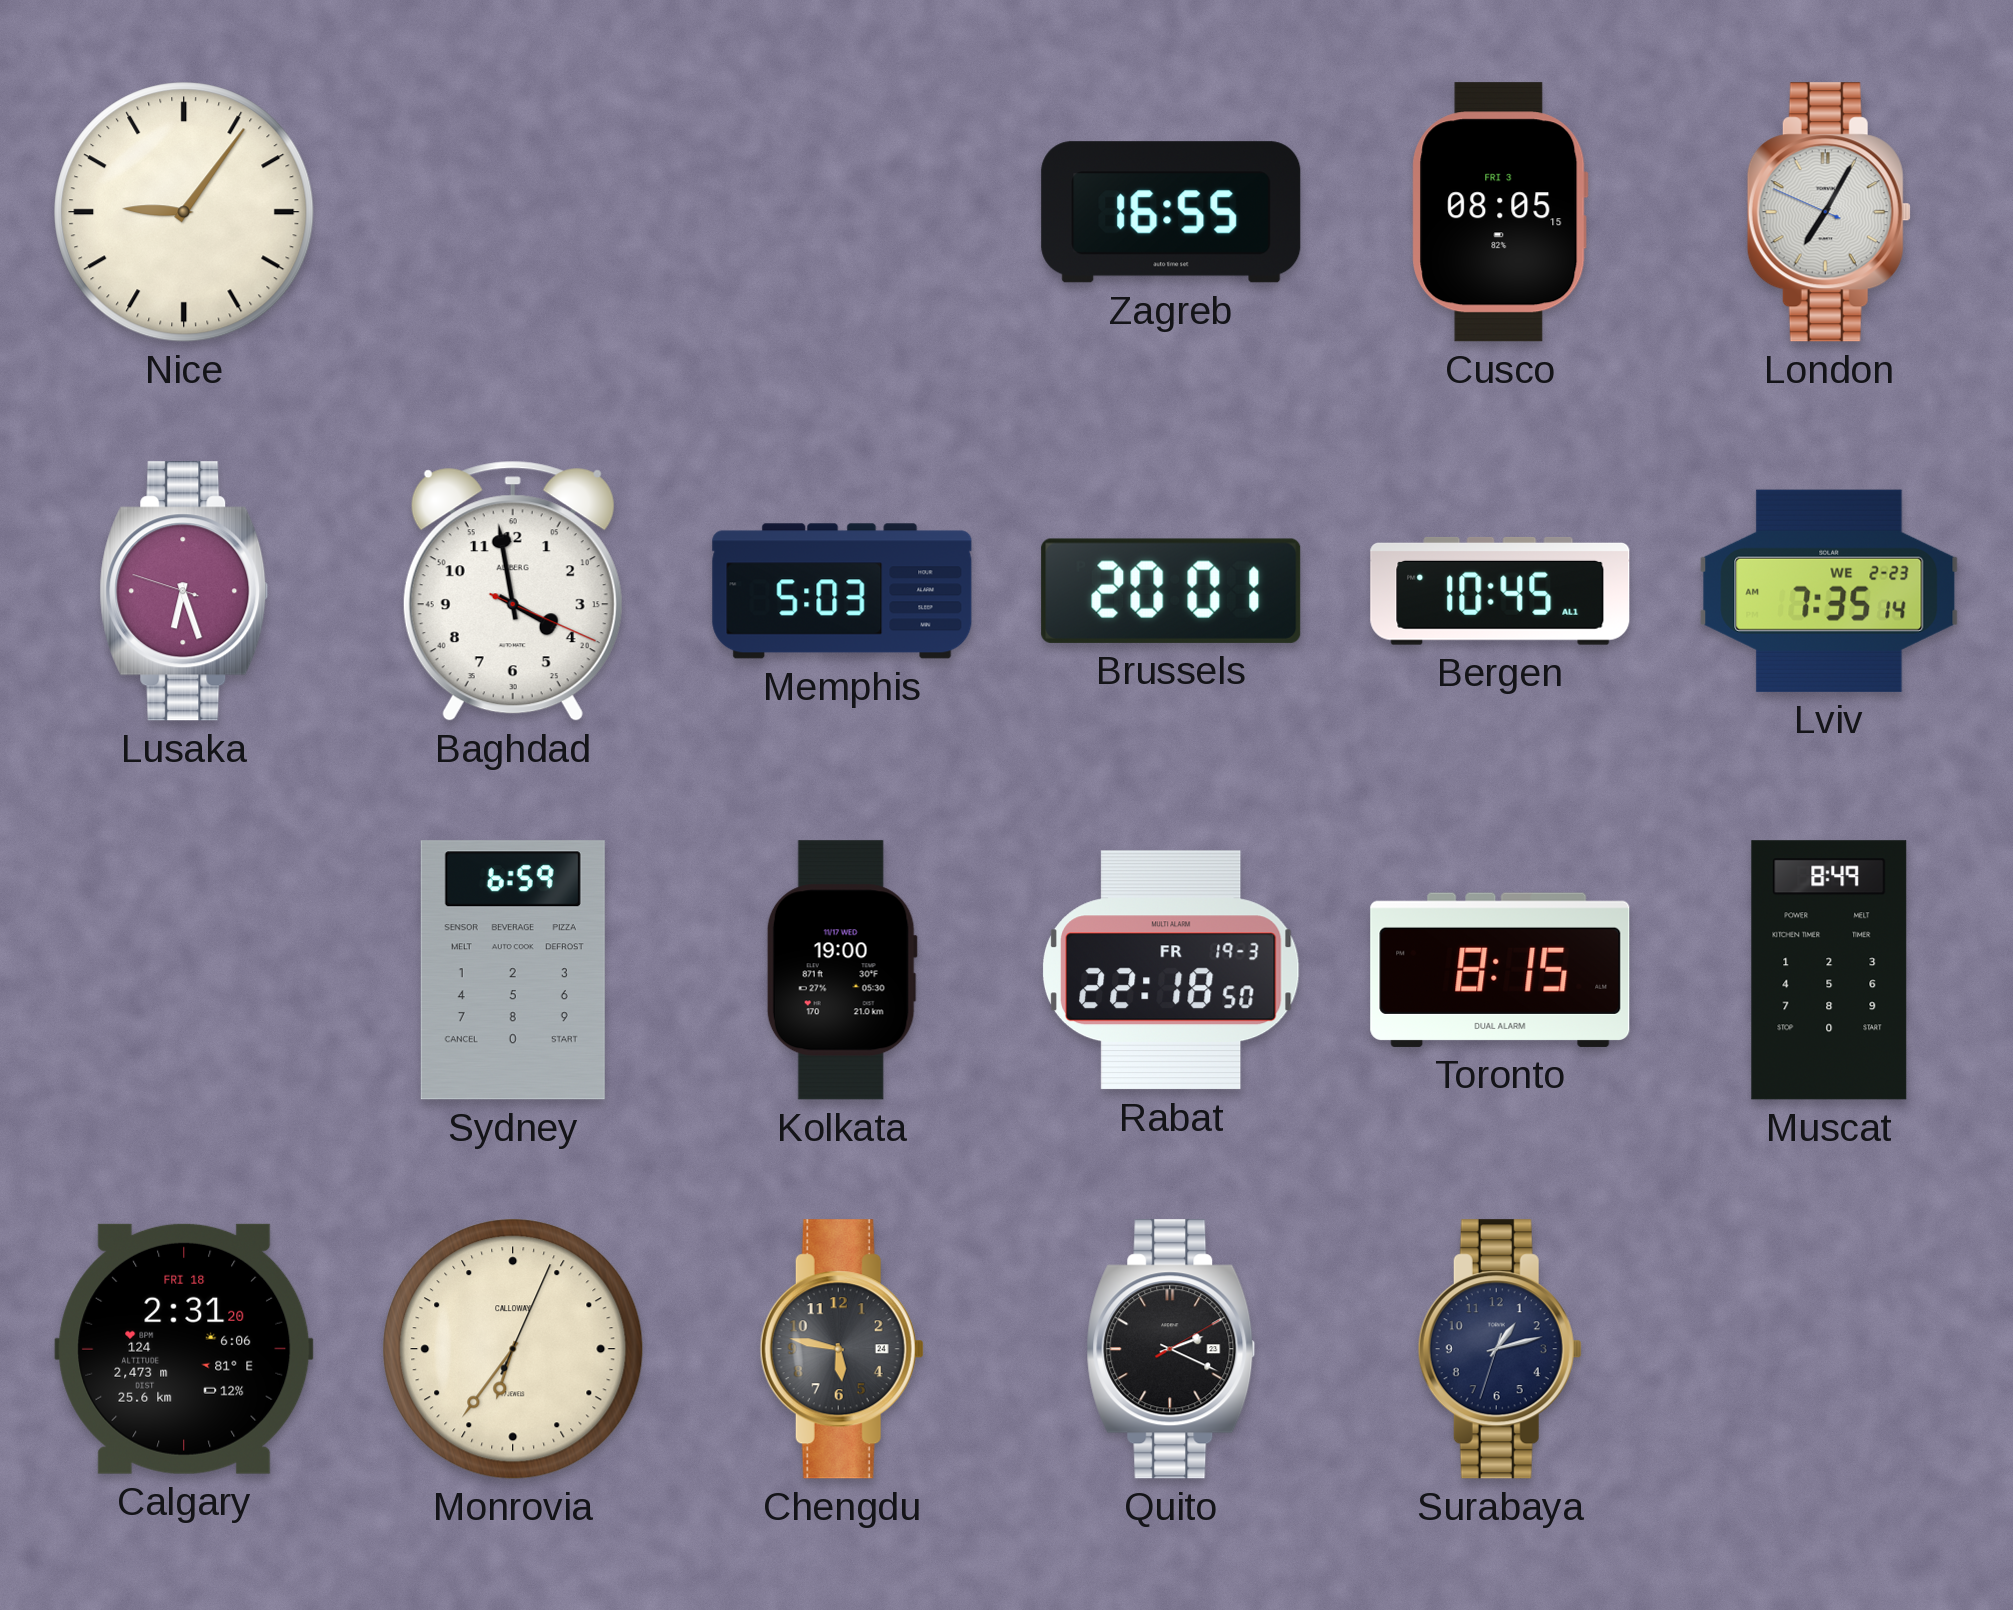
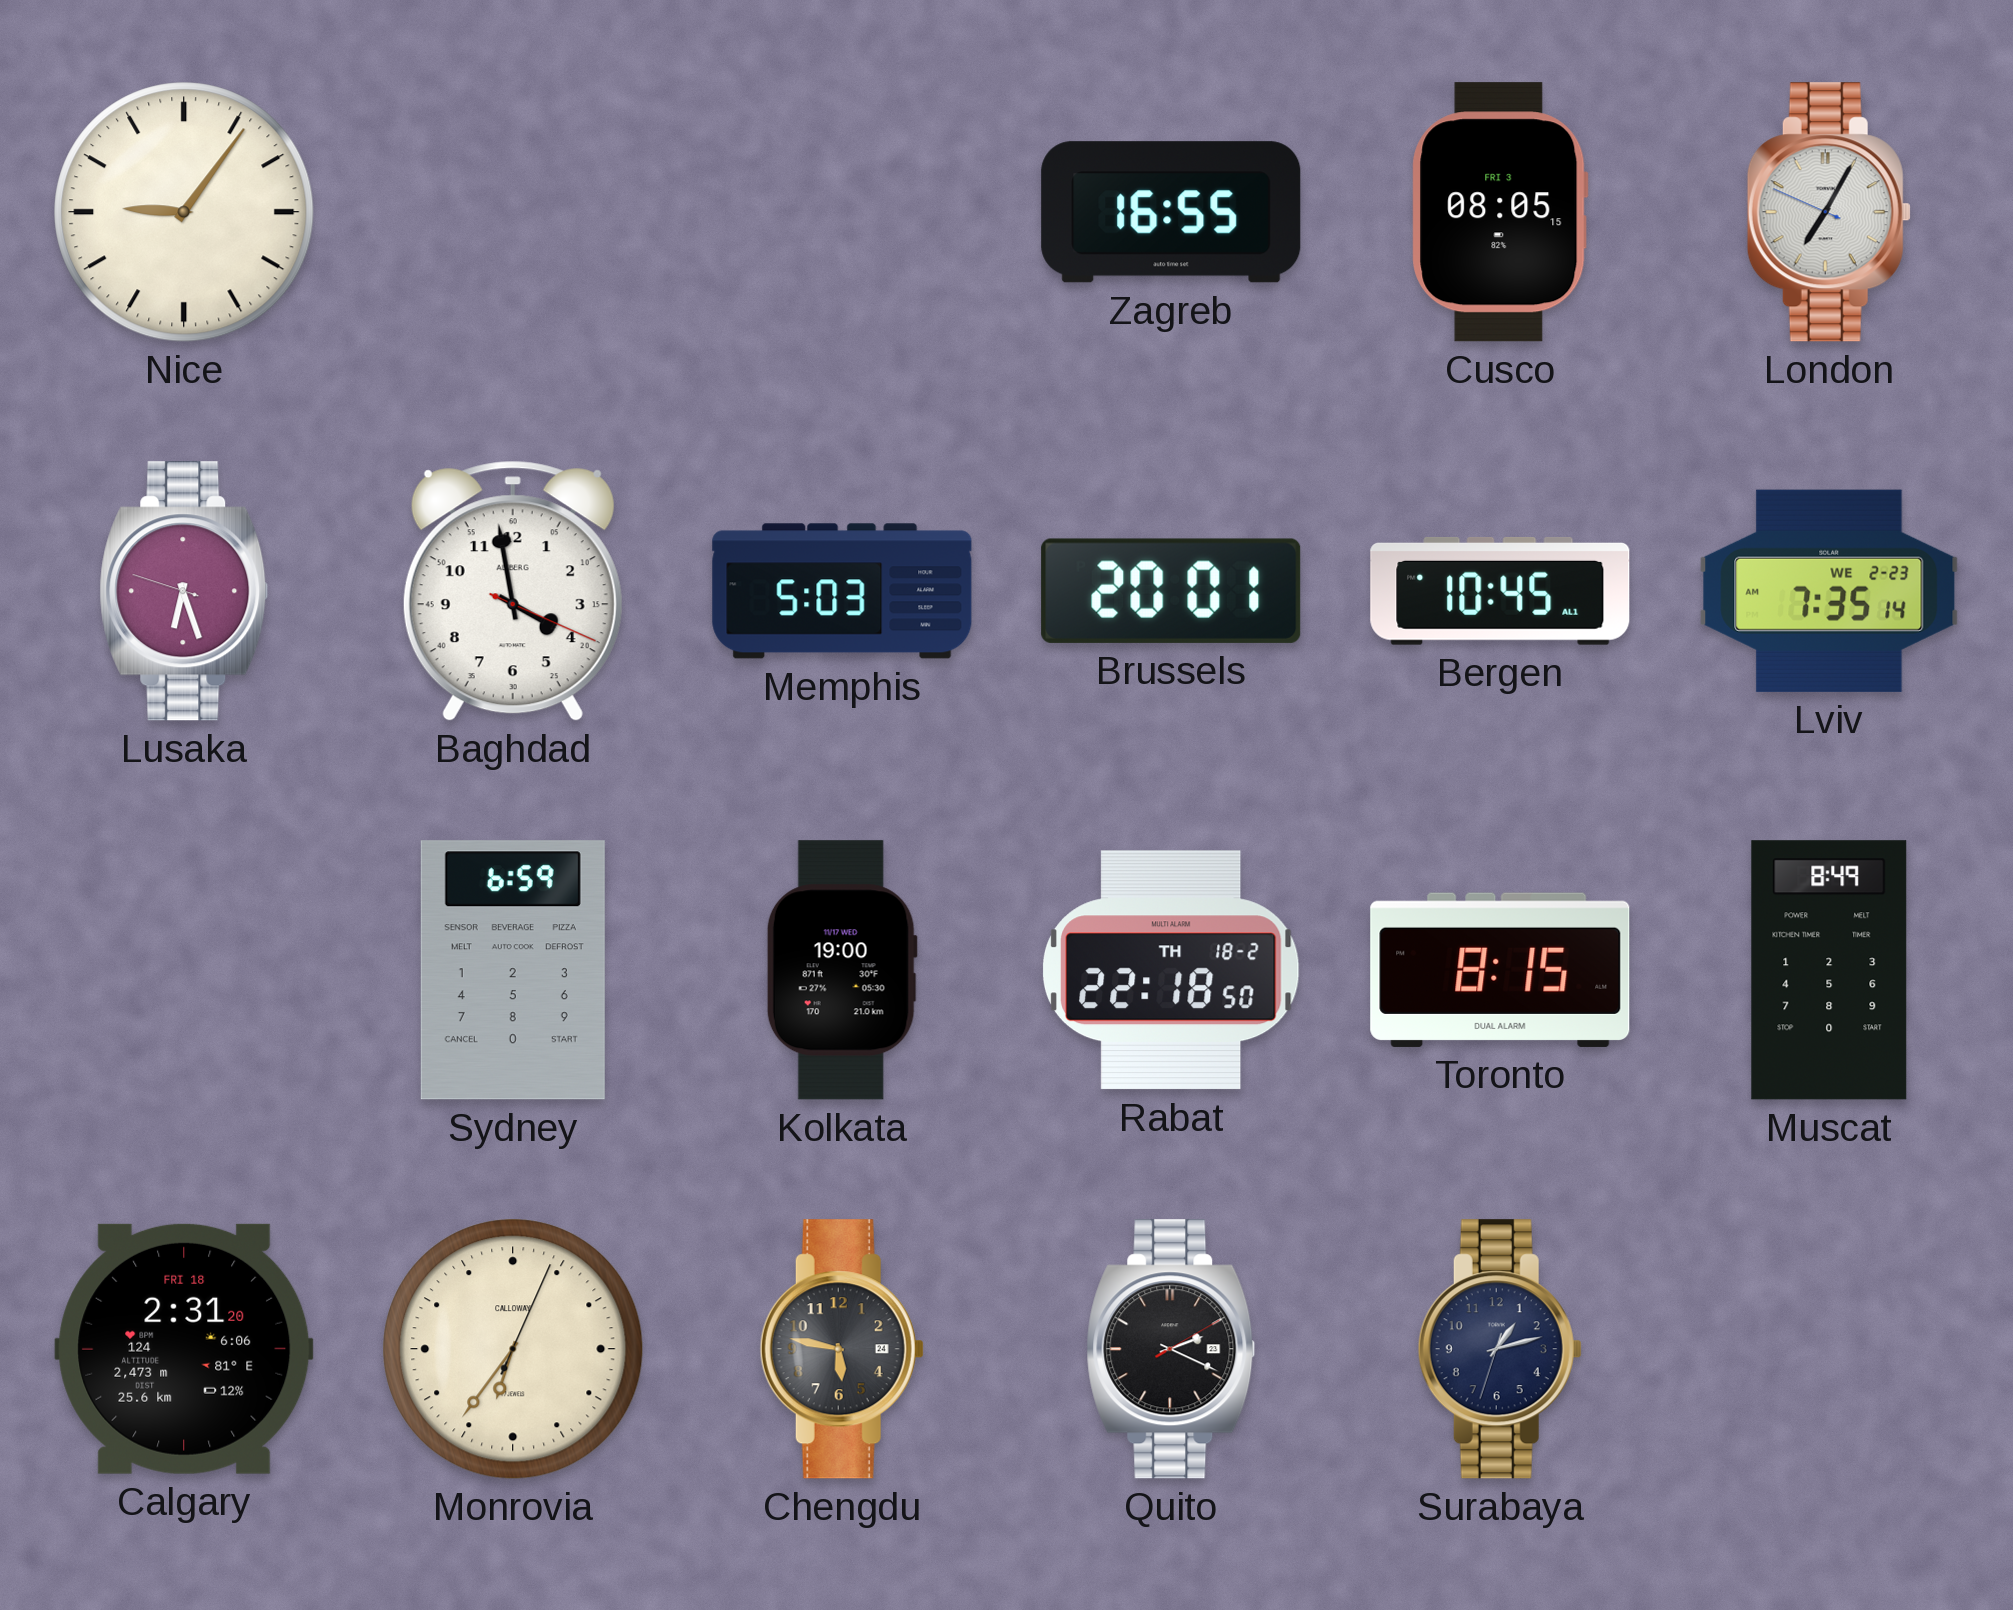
Rabat date: FR 19-3 -> TH 18-2 (1171, 970)
